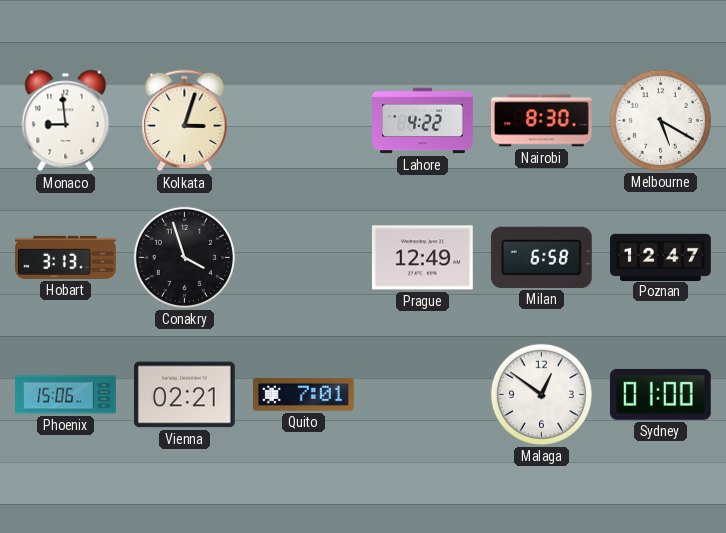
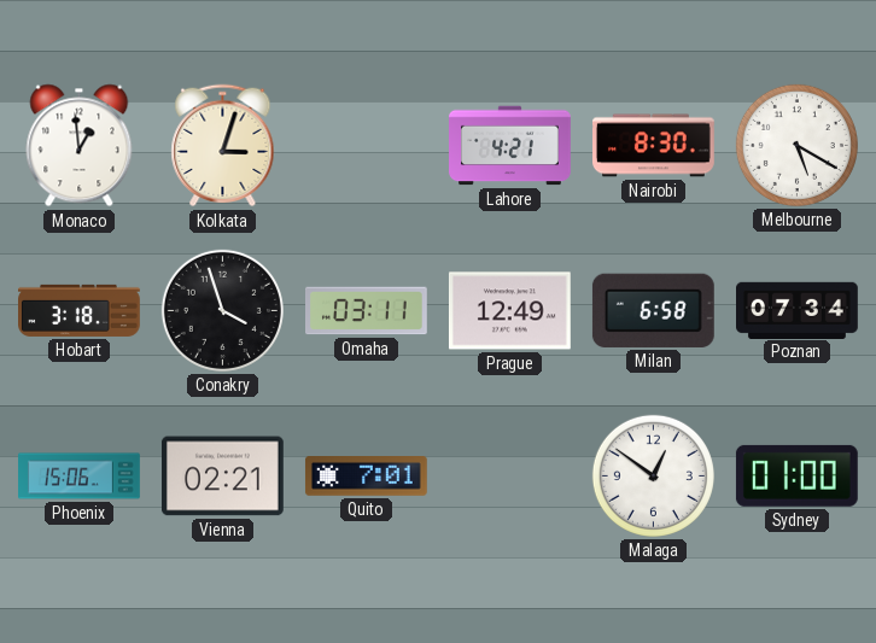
Monaco: 8:59 -> 12:59 (80, 146)
Lahore: 4:22 -> 4:21 (510, 146)
Hobart: 3:13 -> 3:18 (80, 310)
Omaha: none -> 03:11 (367, 311)
Poznan: 12:47 -> 07:34 (798, 310)
